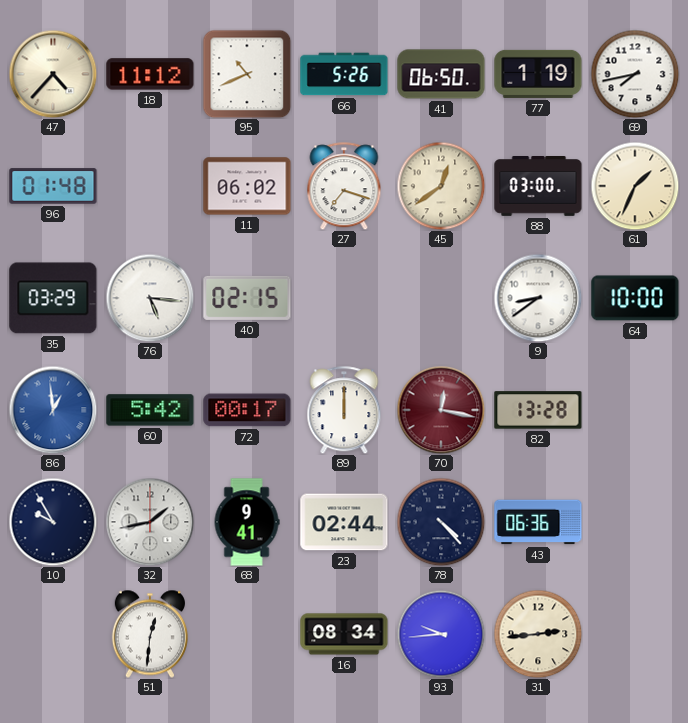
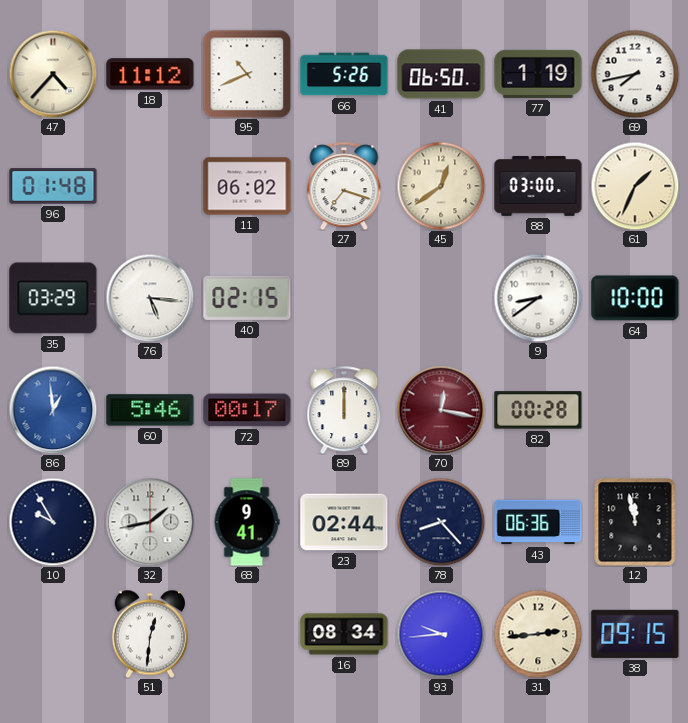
60: 5:42 -> 5:46 (150, 410)
82: 13:28 -> 00:28 (538, 410)
78: 4:23 -> 8:23 (441, 522)
12: none -> 11:58 (635, 522)
38: none -> 09:15 (635, 634)
